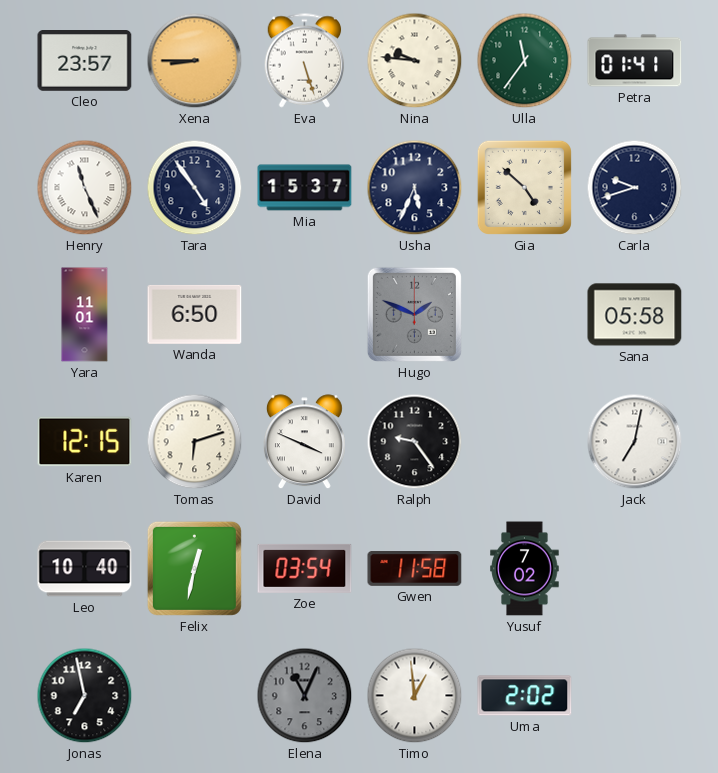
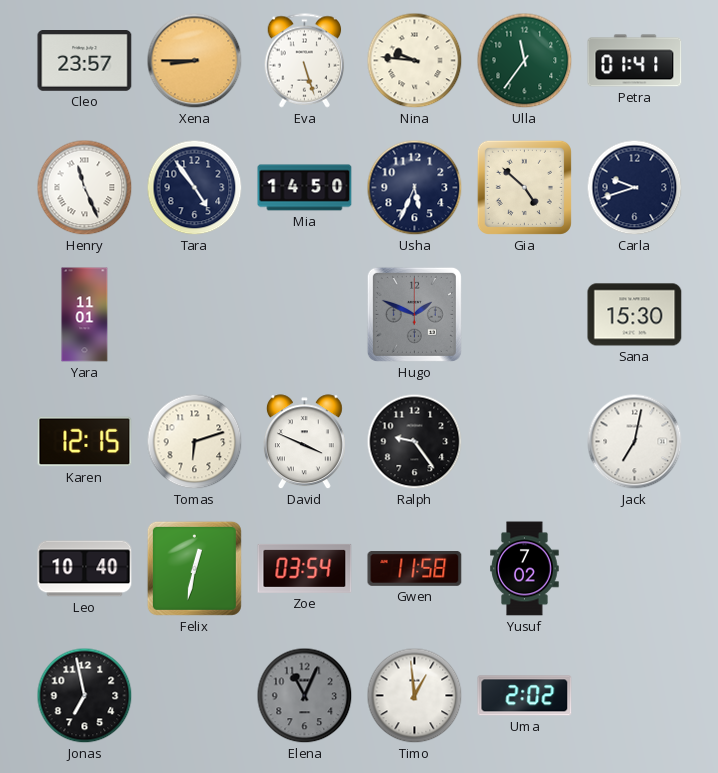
Mia: 15:37 -> 14:50 (305, 188)
Wanda: 6:50 -> none (195, 314)
Sana: 05:58 -> 15:30 (635, 315)
